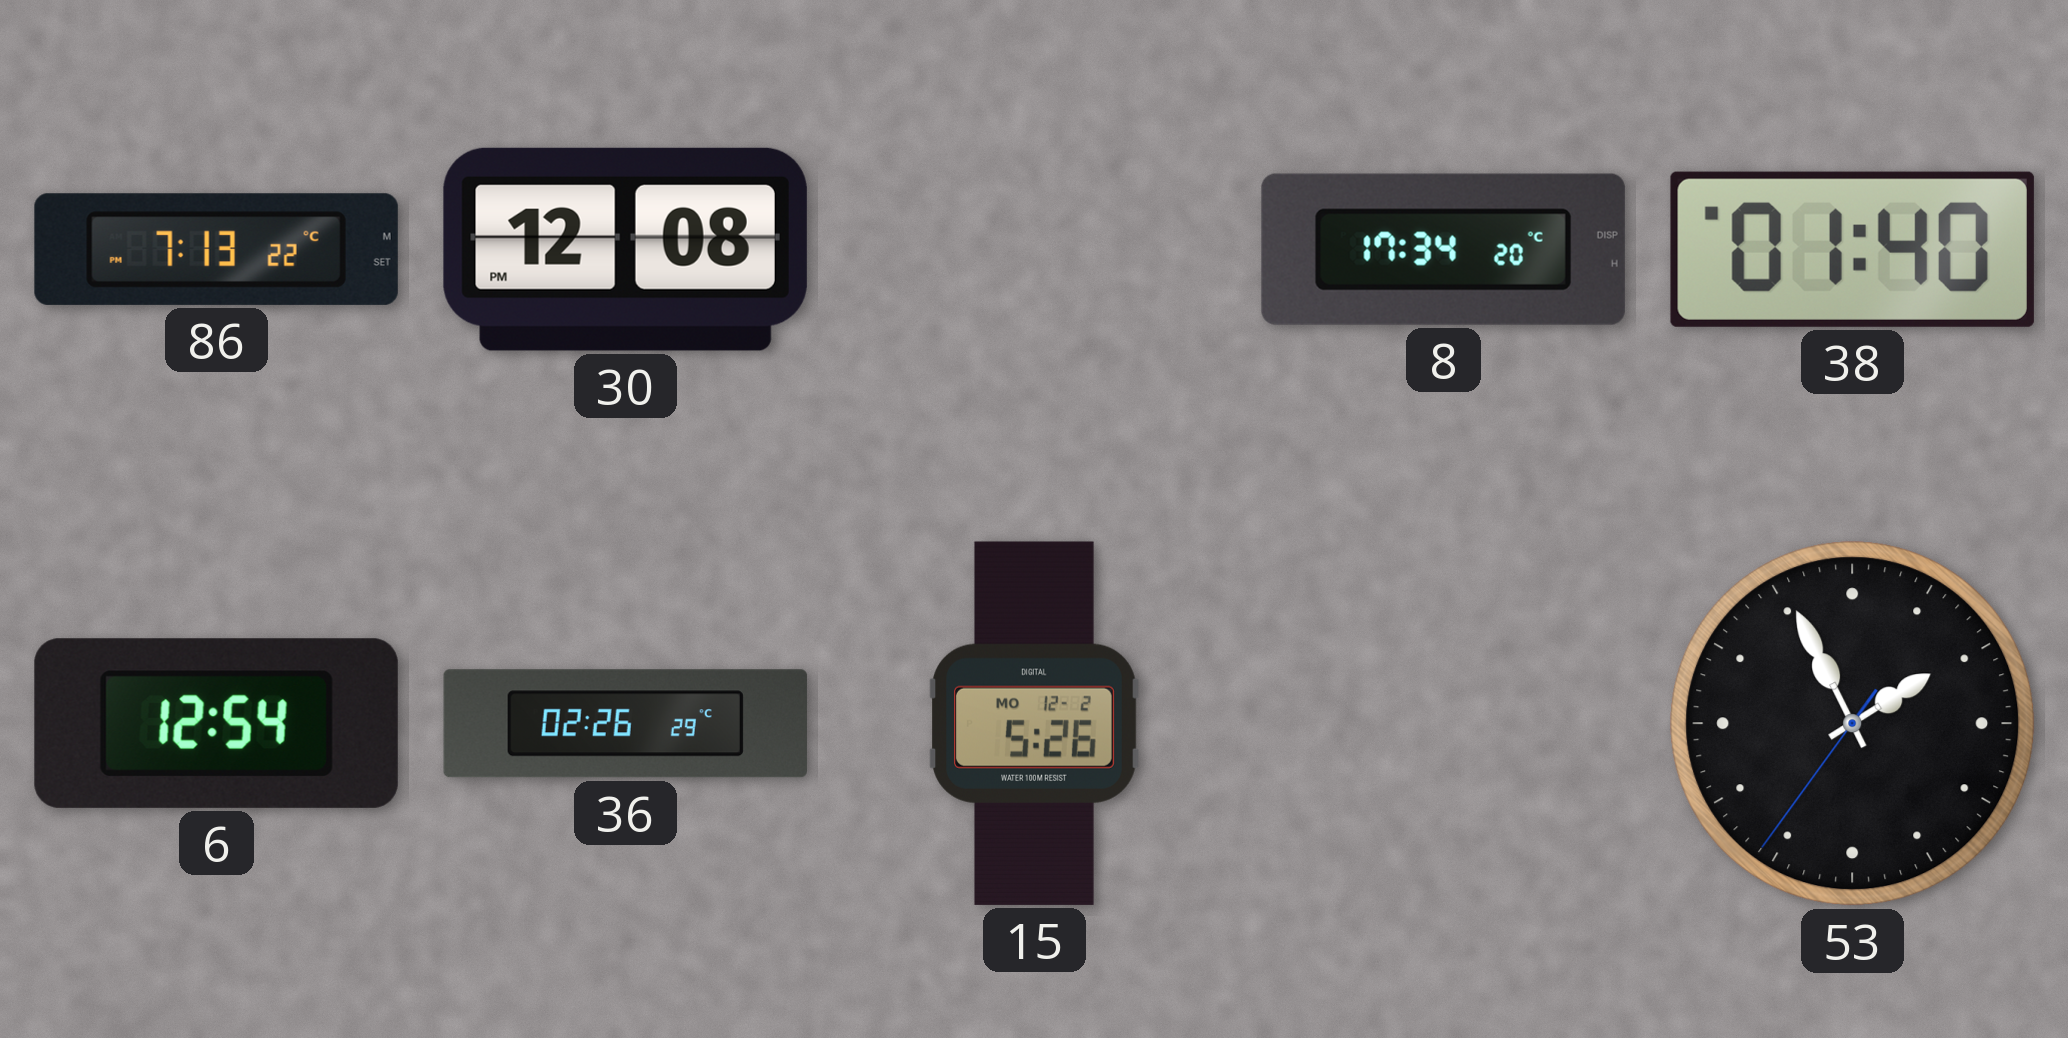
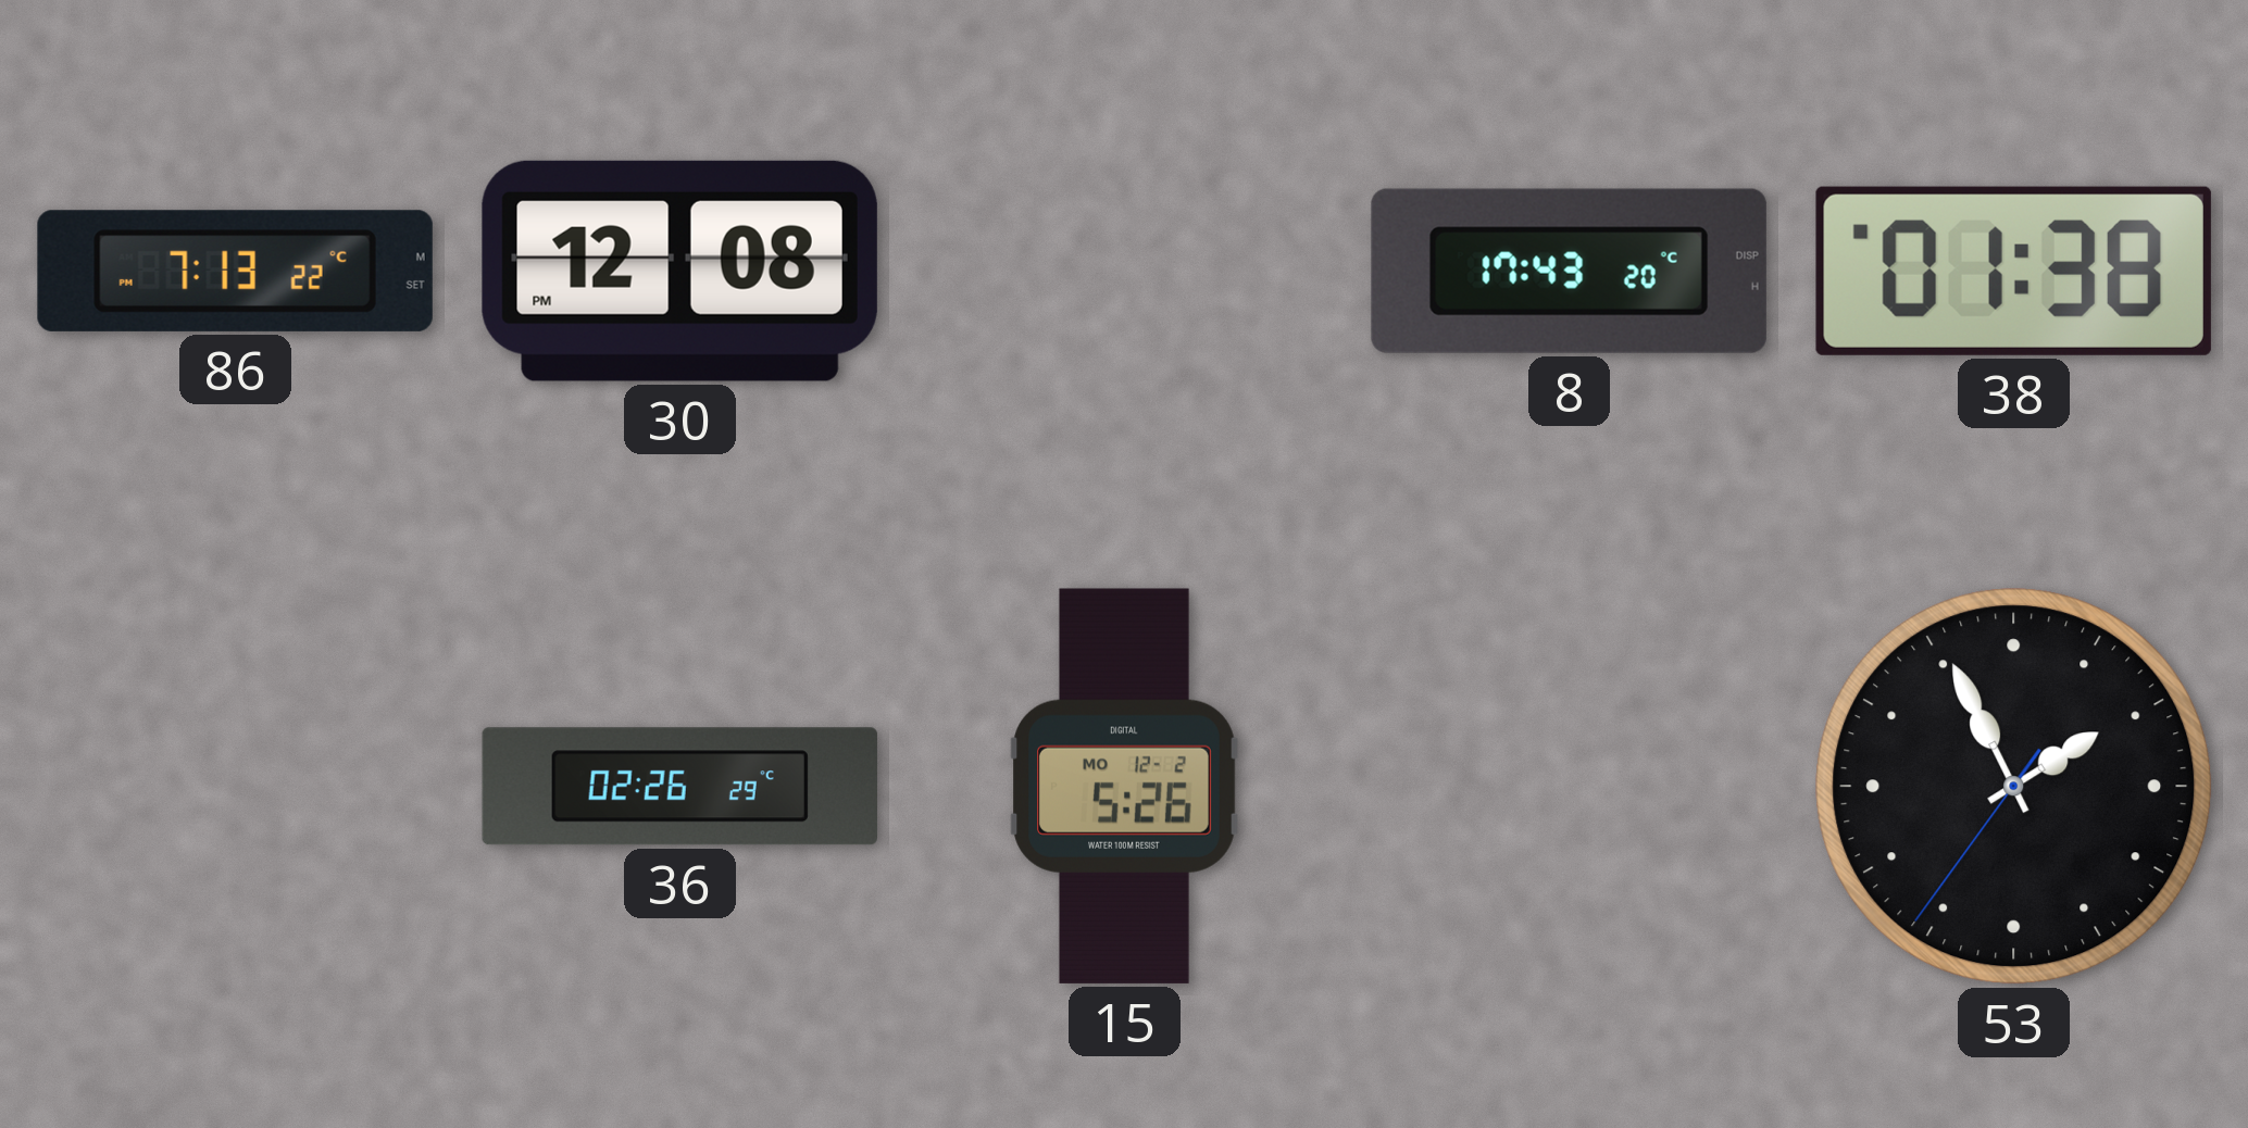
8: 17:34 -> 17:43 (1569, 271)
38: 01:40 -> 01:38 (2013, 271)
6: 12:54 -> none (216, 723)
